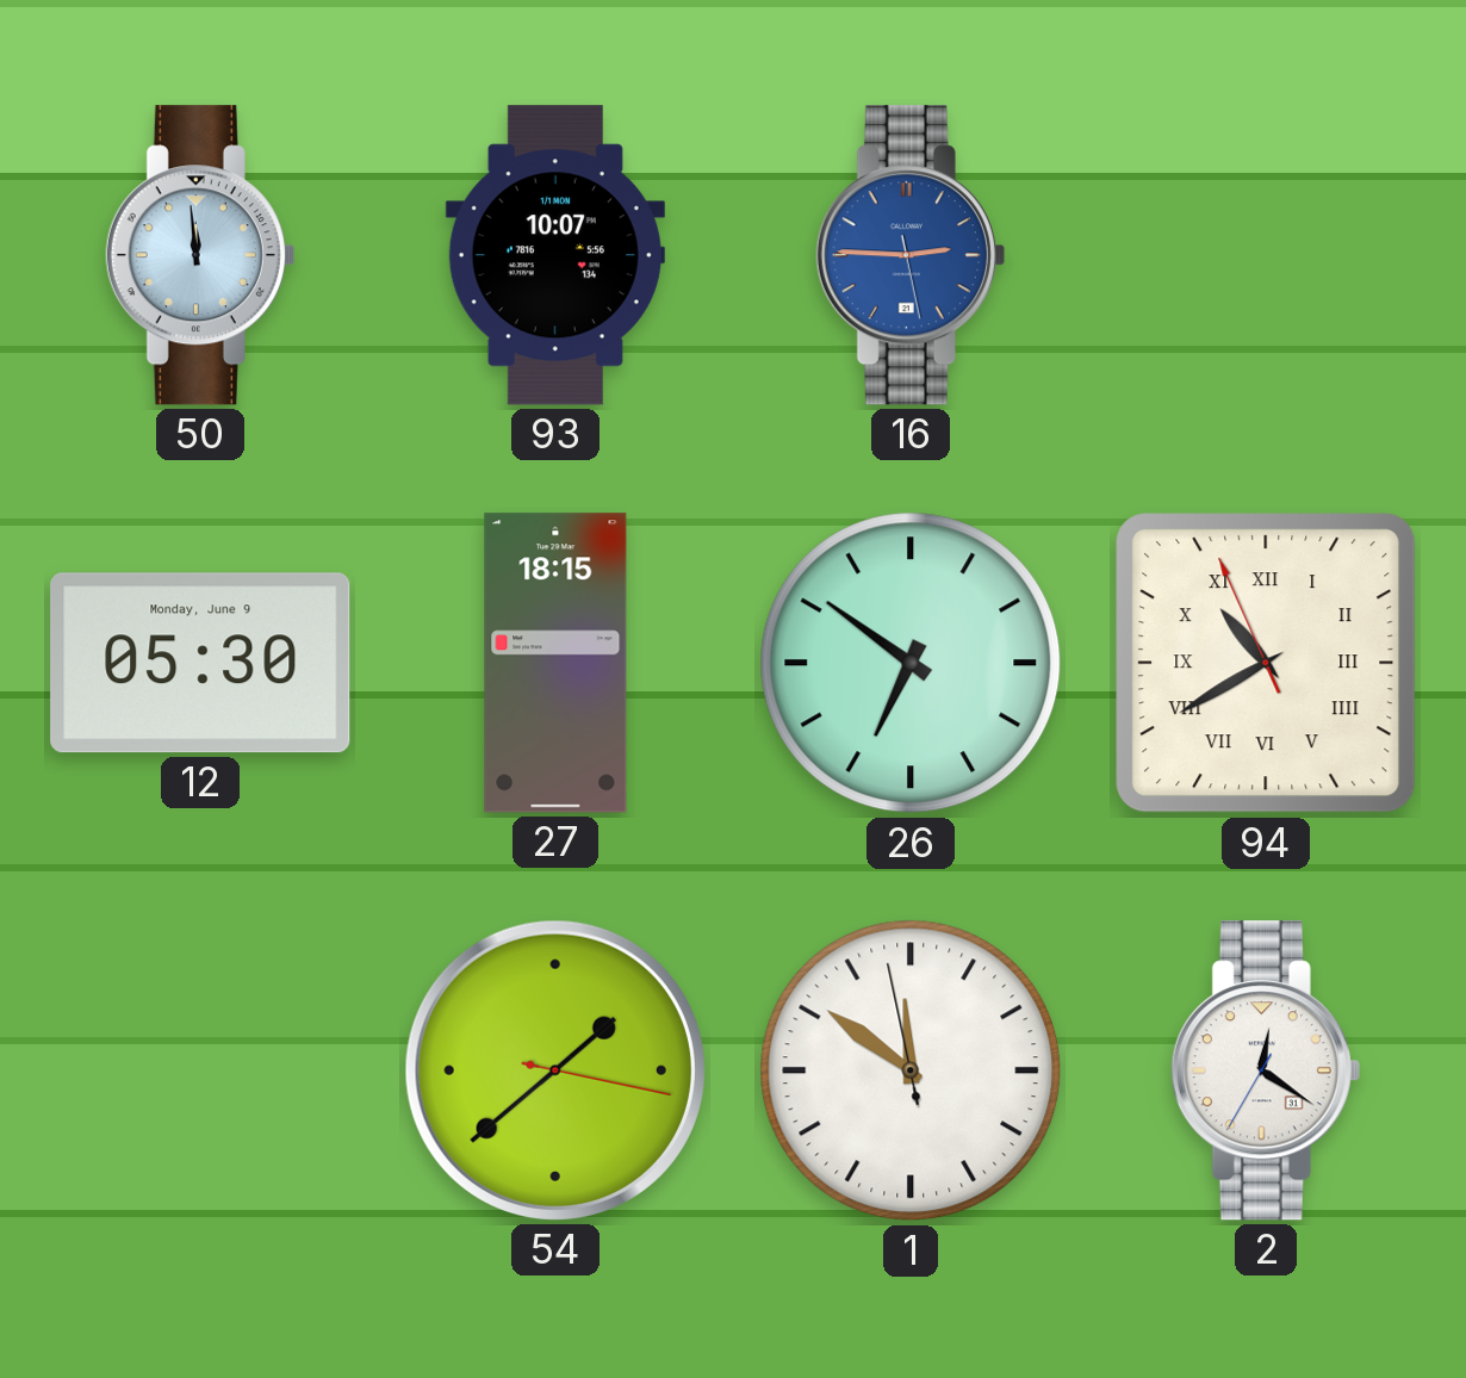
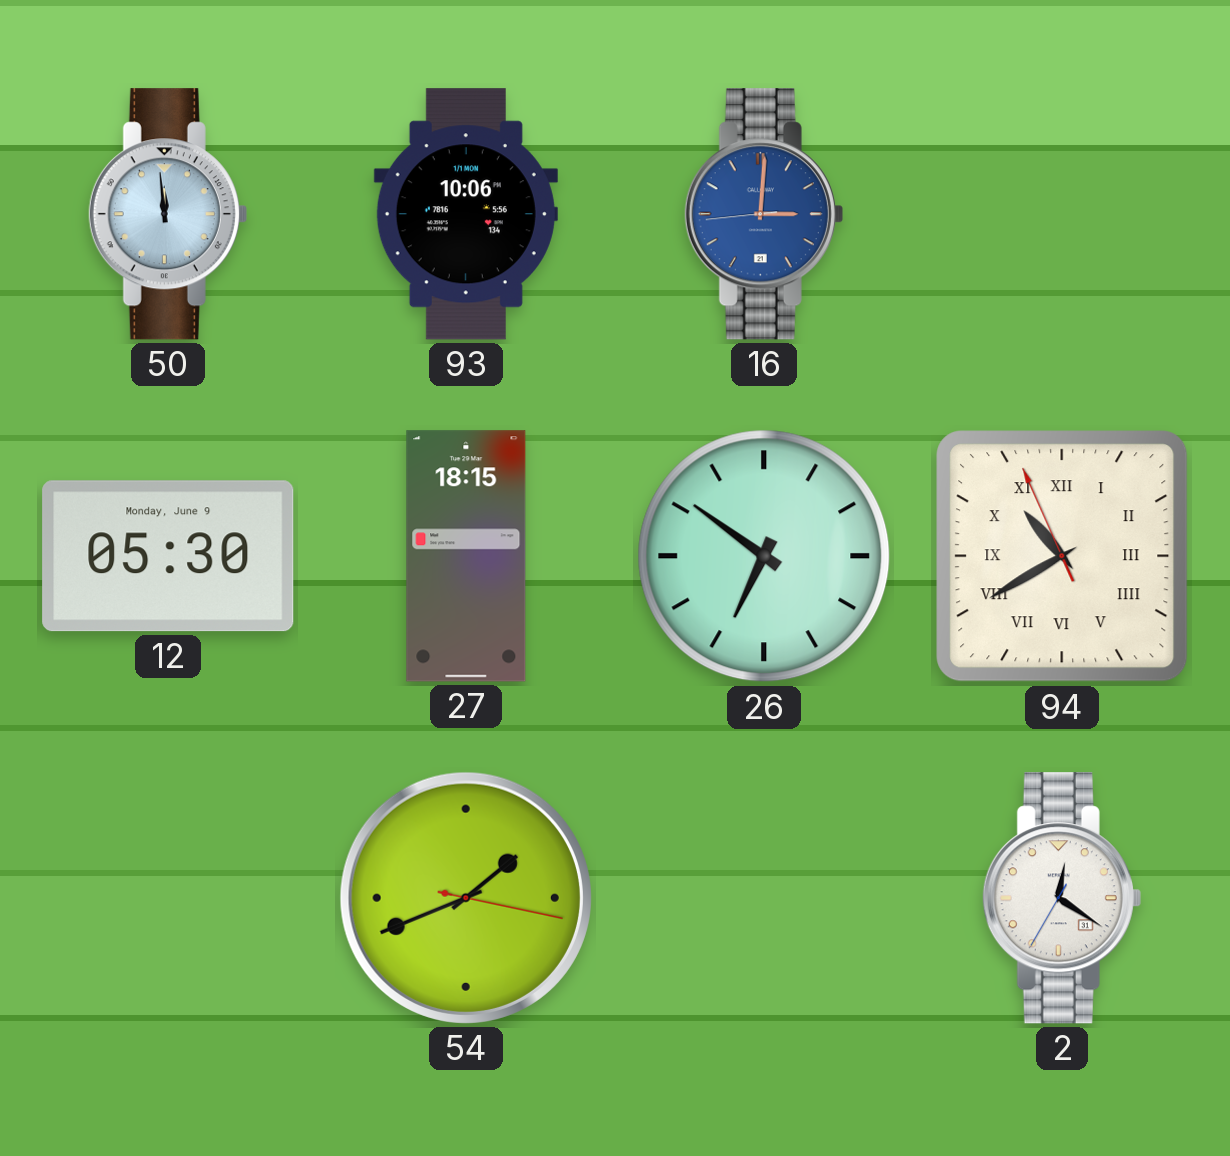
93: 10:07 -> 10:06 (466, 214)
16: 2:45 -> 3:00 (764, 214)
54: 1:38 -> 1:41 (466, 898)
1: 11:50 -> none (911, 1070)
